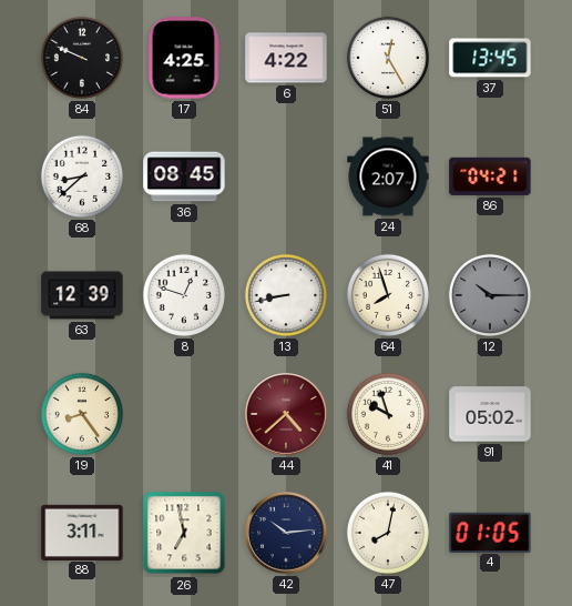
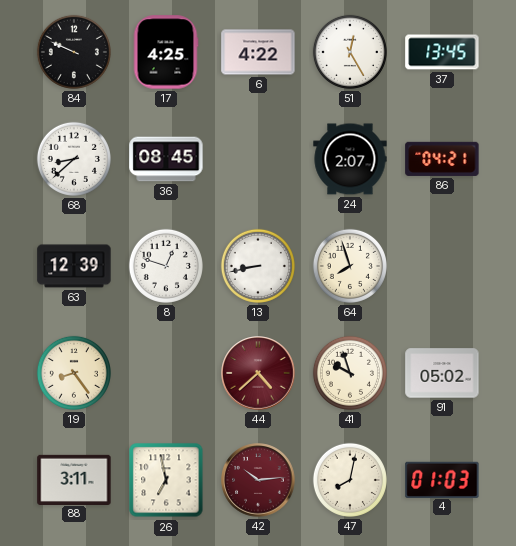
12: 10:15 -> none (490, 295)
42 dial: navy -> burgundy (258, 480)
4: 01:05 -> 01:03 (442, 479)
